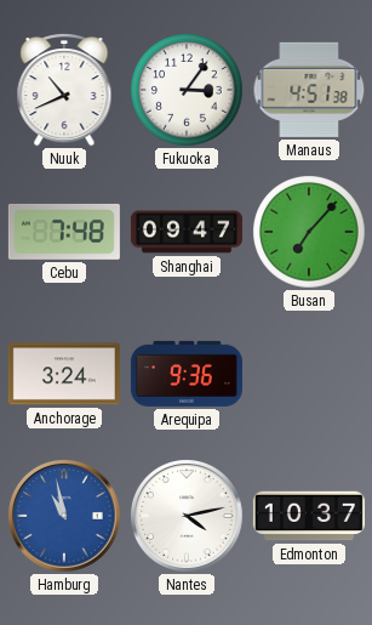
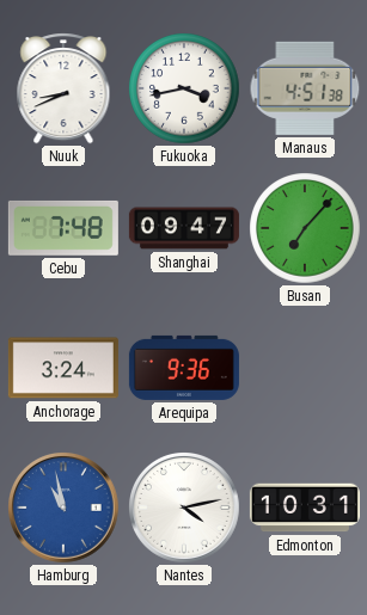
Nuuk: 10:41 -> 8:41 (63, 88)
Fukuoka: 3:06 -> 3:43 (184, 88)
Edmonton: 10:37 -> 10:31 (305, 508)
